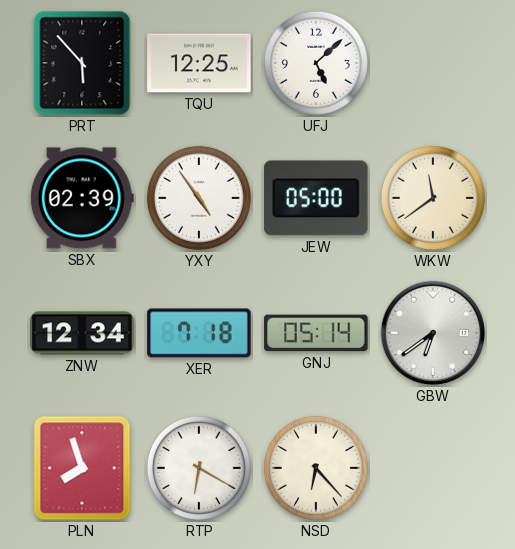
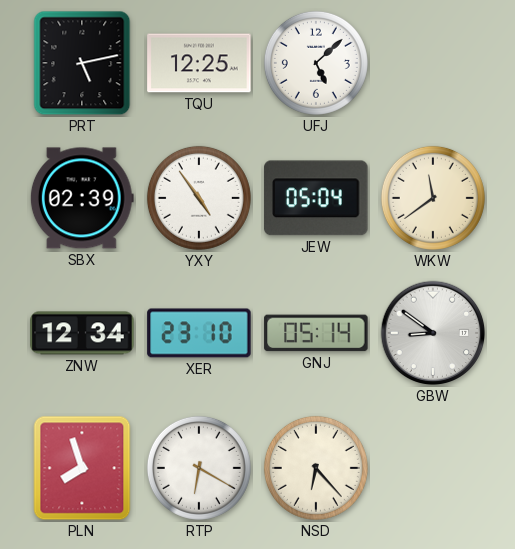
PRT: 5:53 -> 5:13 (82, 63)
JEW: 05:00 -> 05:04 (316, 198)
XER: 7:18 -> 23:10 (199, 333)
GBW: 6:39 -> 8:51 (433, 333)
